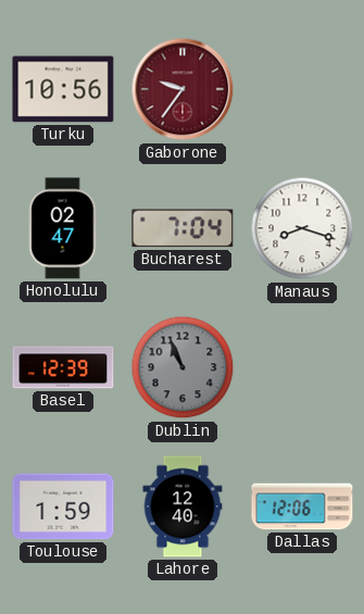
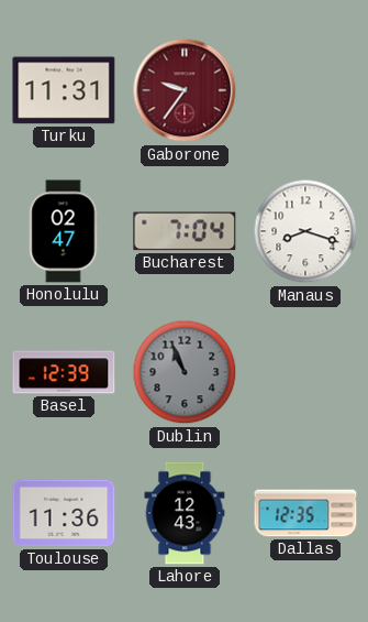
Turku: 10:56 -> 11:31 (64, 90)
Toulouse: 1:59 -> 11:36 (64, 513)
Lahore: 12:40 -> 12:43 (185, 513)
Dallas: 12:06 -> 12:35 (305, 513)
